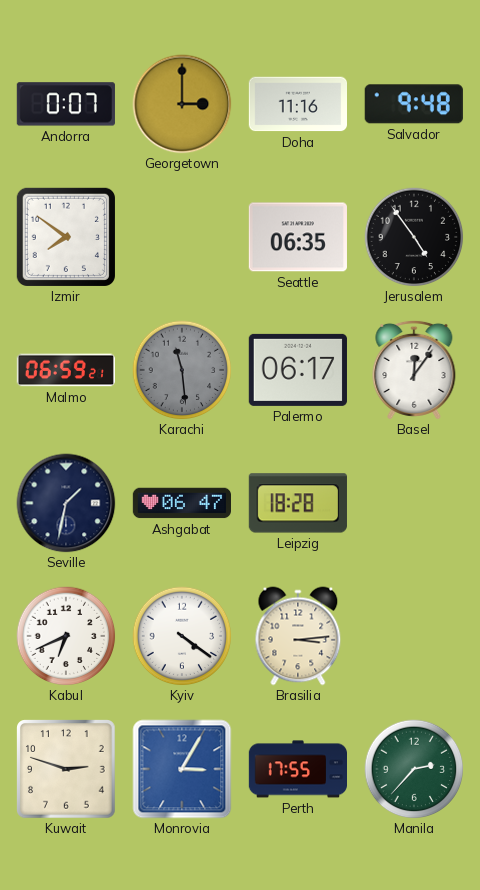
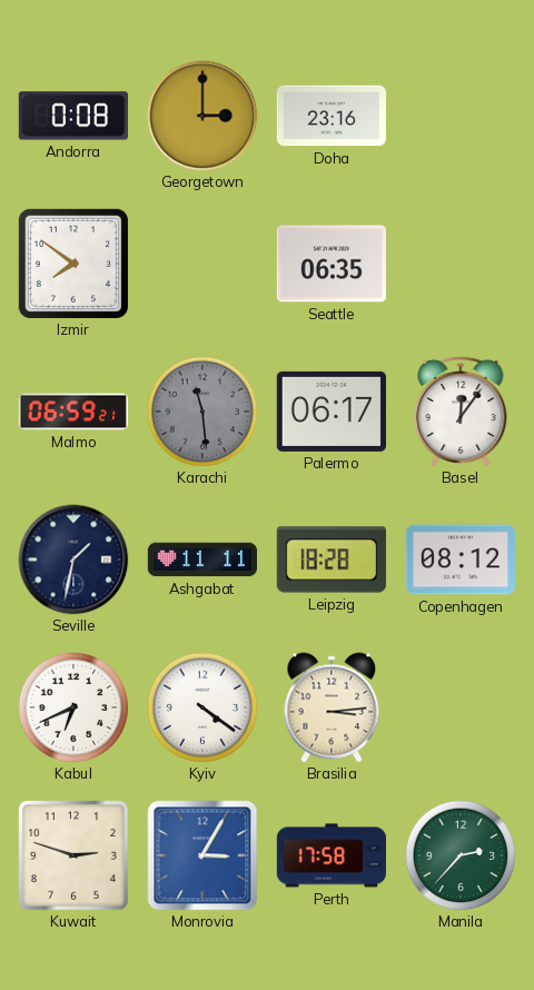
Andorra: 0:07 -> 0:08 (73, 116)
Doha: 11:16 -> 23:16 (330, 116)
Salvador: 9:48 -> none (414, 104)
Jerusalem: 4:54 -> none (414, 237)
Ashgabat: 06:47 -> 11:11 (201, 560)
Copenhagen: none -> 08:12 (459, 560)
Perth: 17:55 -> 17:58 (330, 855)
